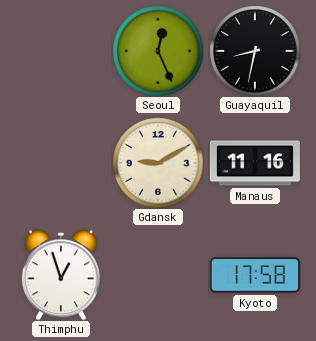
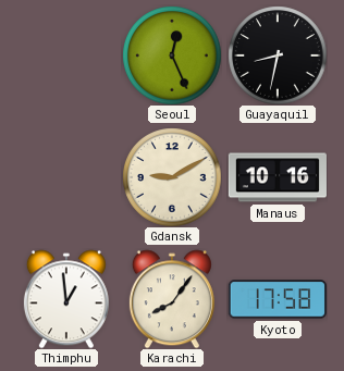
Manaus: 11:16 -> 10:16 (278, 177)
Thimphu: 12:57 -> 12:59 (66, 299)
Karachi: none -> 8:06 (172, 299)
